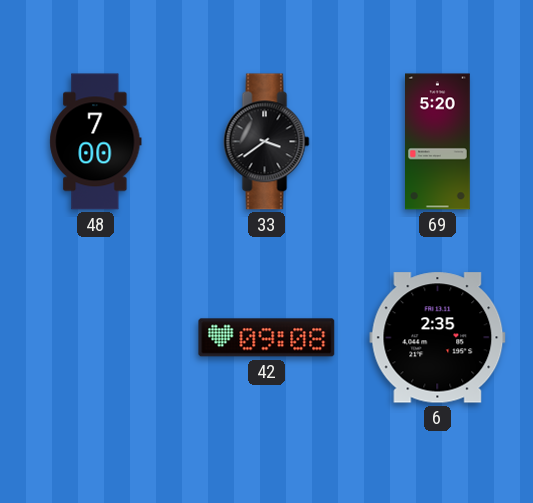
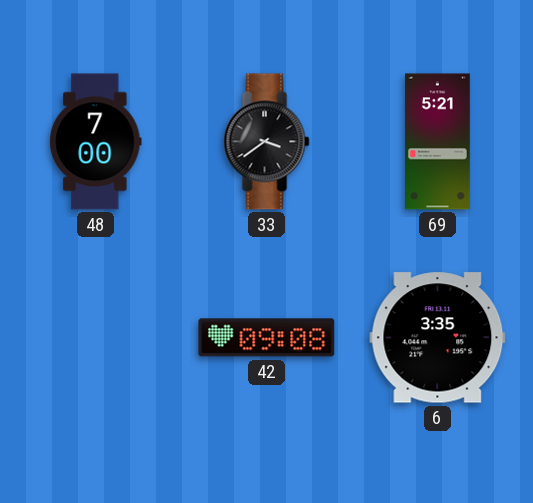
69: 5:20 -> 5:21 (438, 142)
6: 2:35 -> 3:35 (438, 338)
